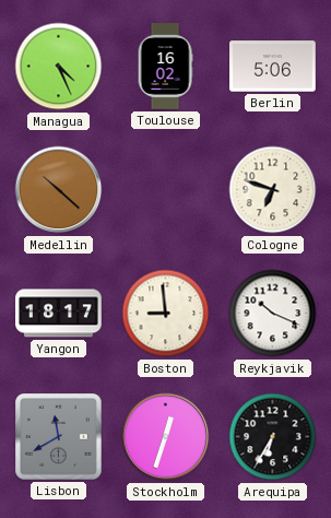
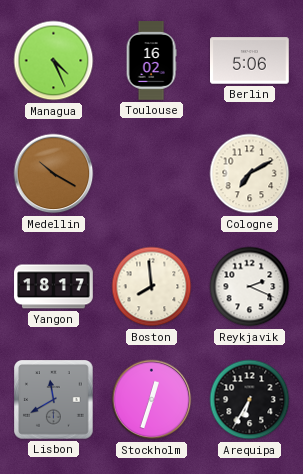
Medellin: 10:22 -> 10:20 (54, 174)
Cologne: 6:48 -> 7:10 (250, 174)
Boston: 8:59 -> 7:59 (152, 287)
Reykjavik: 10:19 -> 2:19 (250, 287)
